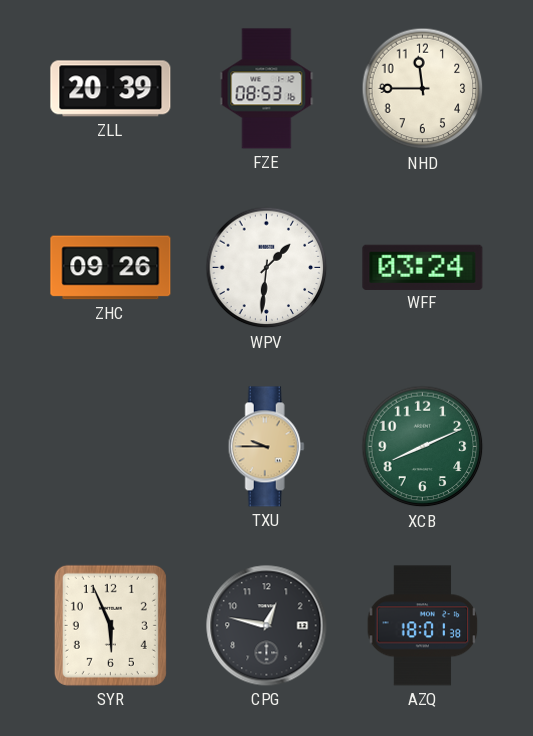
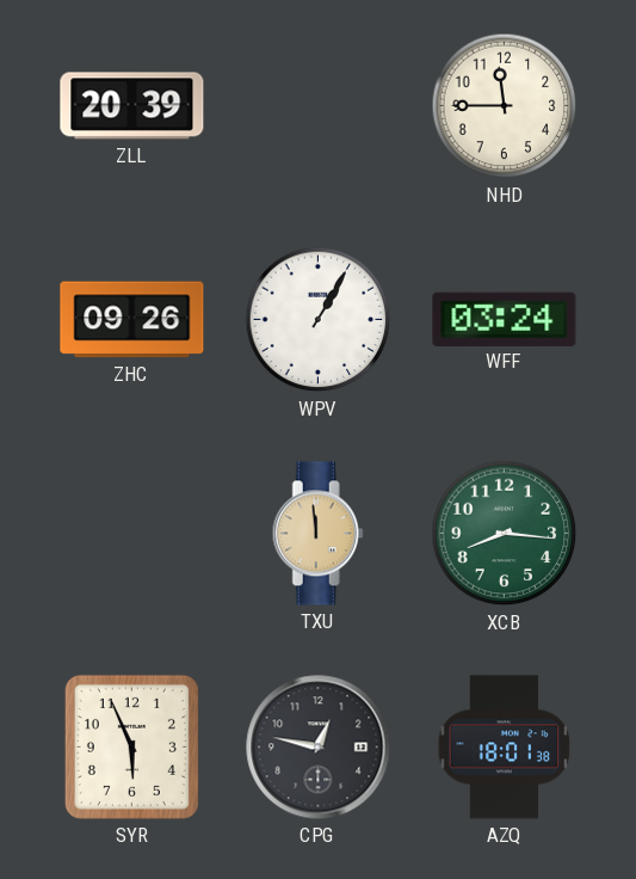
FZE: 08:53 -> none (267, 89)
WPV: 1:31 -> 1:05 (319, 320)
TXU: 9:45 -> 11:59 (317, 534)
XCB: 8:11 -> 8:16 (505, 534)
